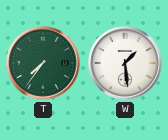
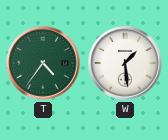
T: 7:36 -> 4:36 (43, 63)
